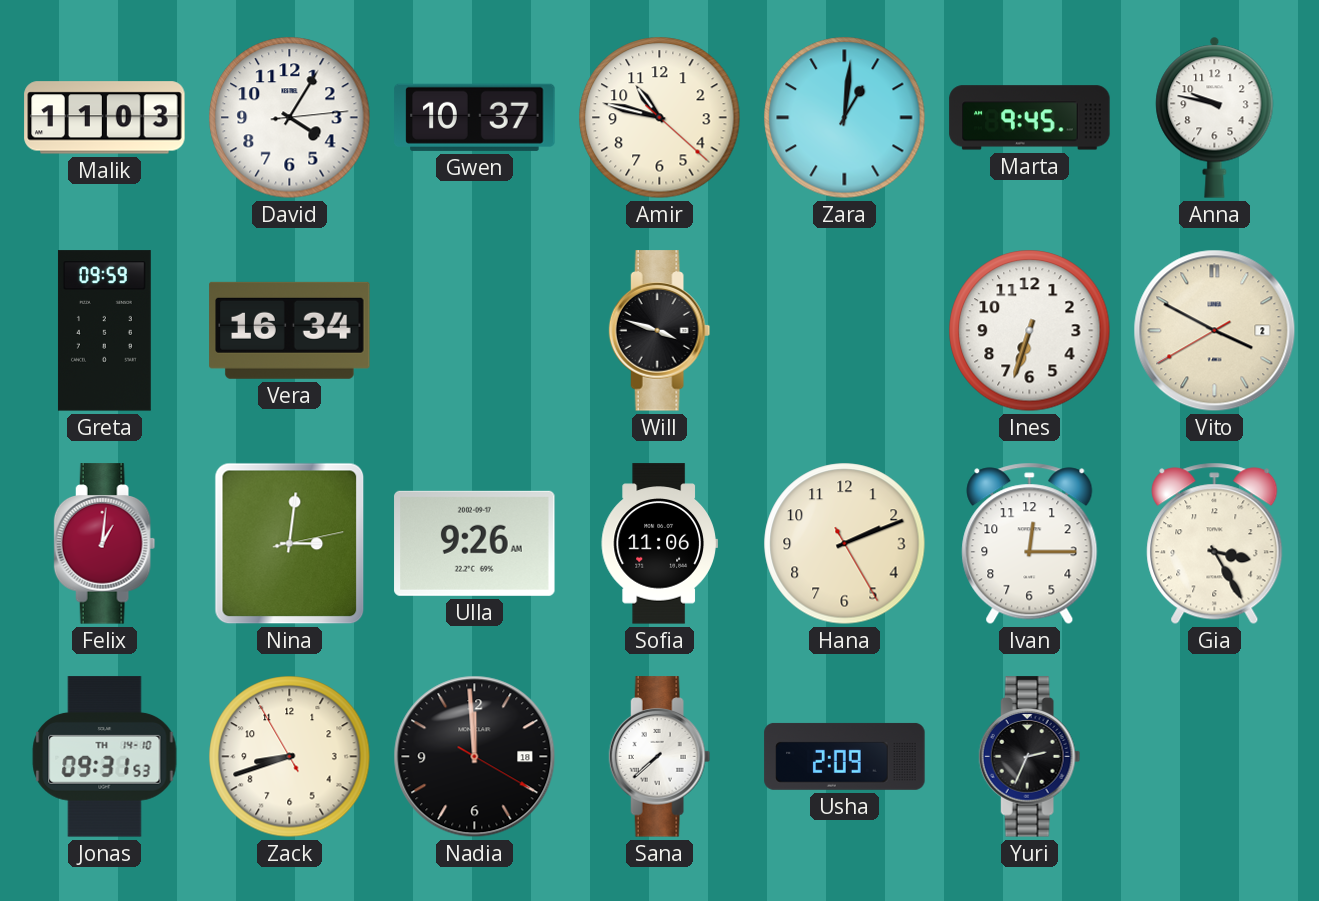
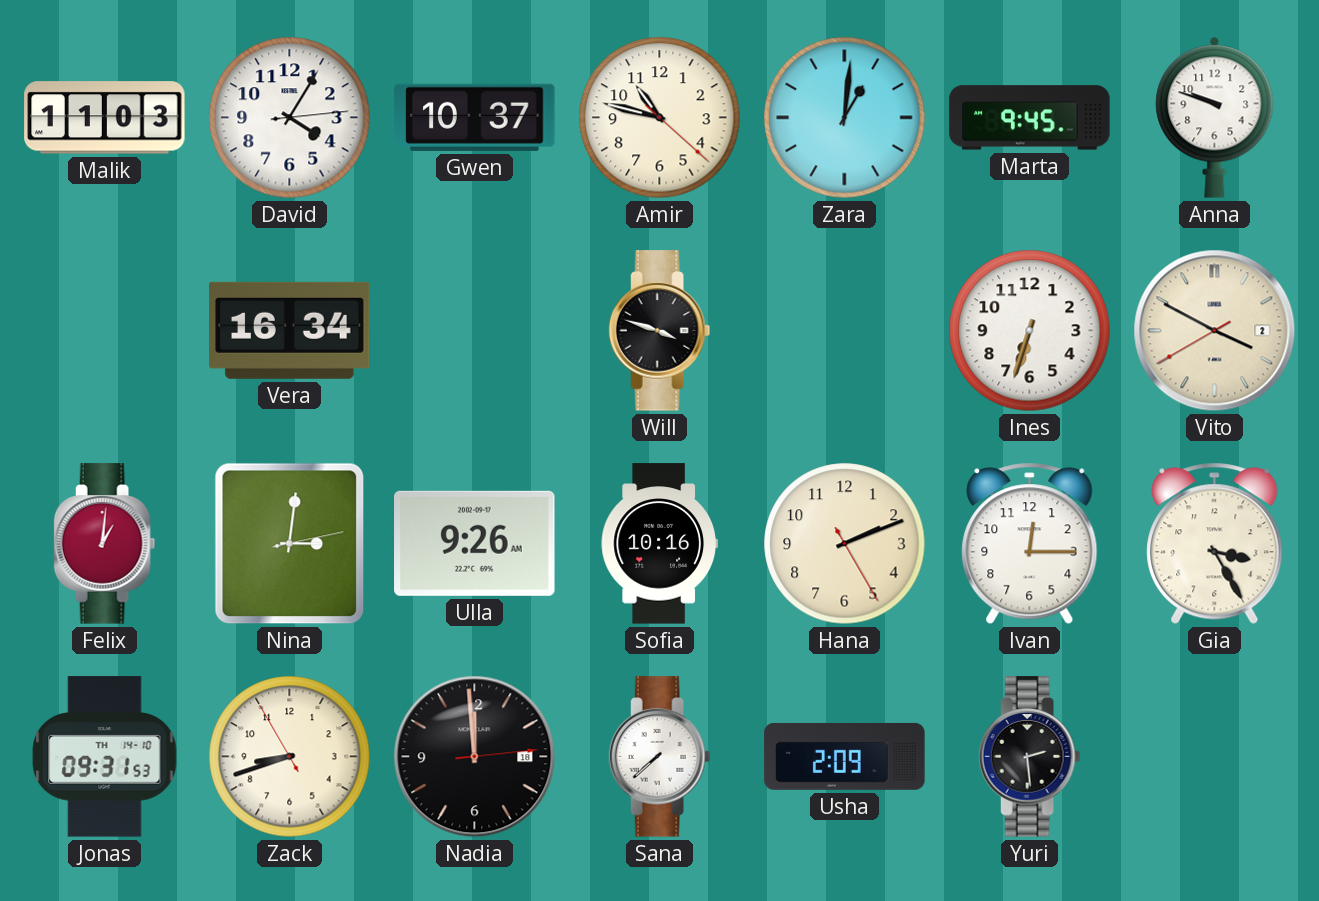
Anna: 9:47 -> 9:48 (1215, 117)
Greta: 09:59 -> none (104, 331)
Sofia: 11:06 -> 10:16 (659, 544)
Nadia: 11:59:20 -> 11:59:14 (475, 757)
Yuri: 2:34 -> 2:29 (1030, 757)
